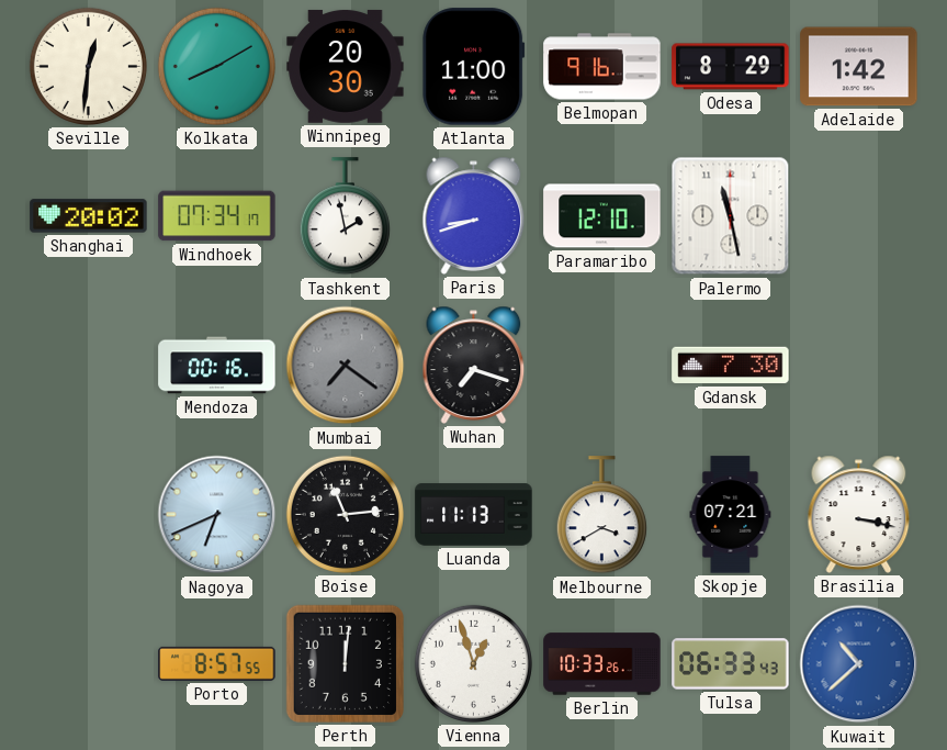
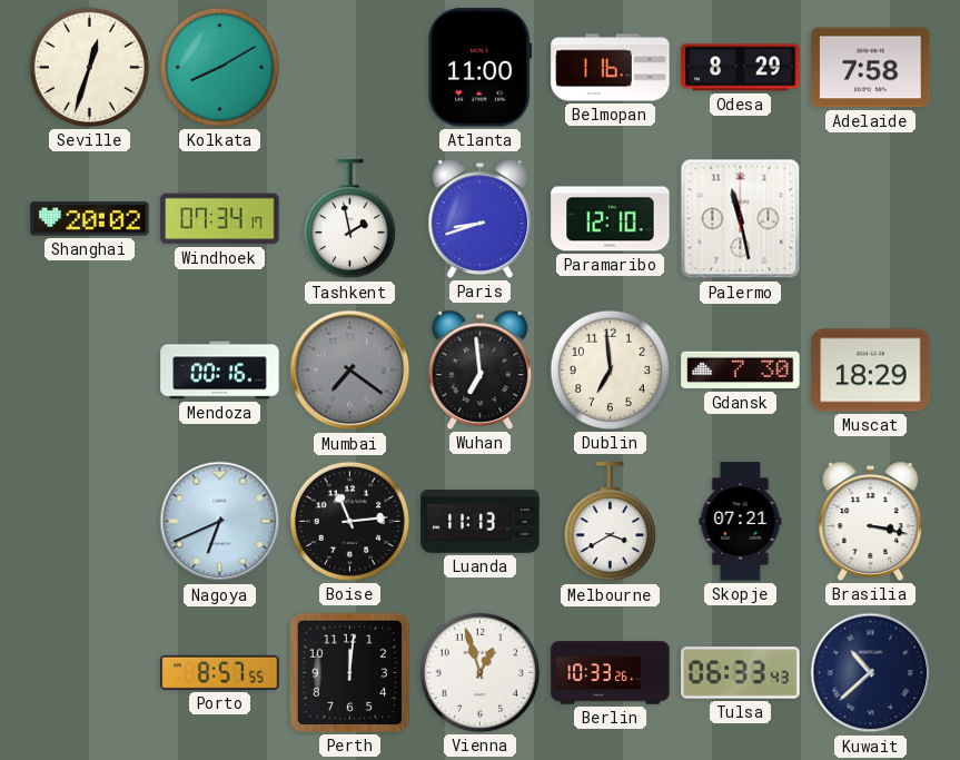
Seville: 12:31 -> 12:33 (89, 67)
Winnipeg: 20:30 -> none (346, 66)
Belmopan: 9:16 -> 1:16 (611, 68)
Adelaide: 1:42 -> 7:58 (871, 68)
Wuhan: 7:18 -> 6:59 (481, 369)
Dublin: none -> 6:59 (610, 369)
Muscat: none -> 18:29 (871, 371)
Kuwait dial: blue -> navy (871, 673)
